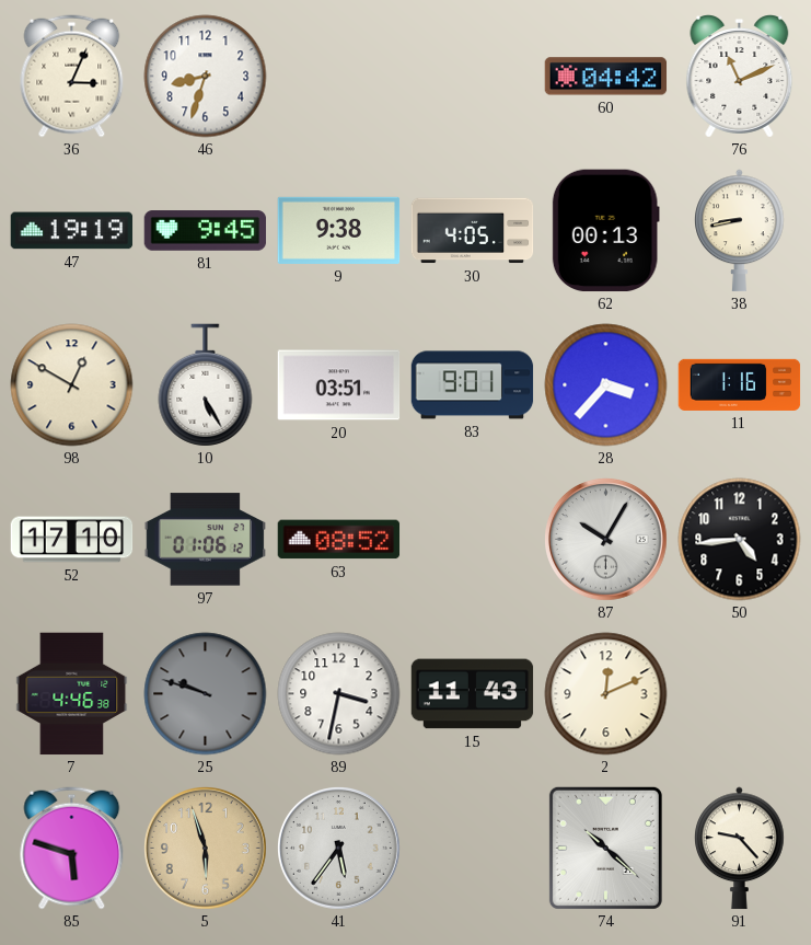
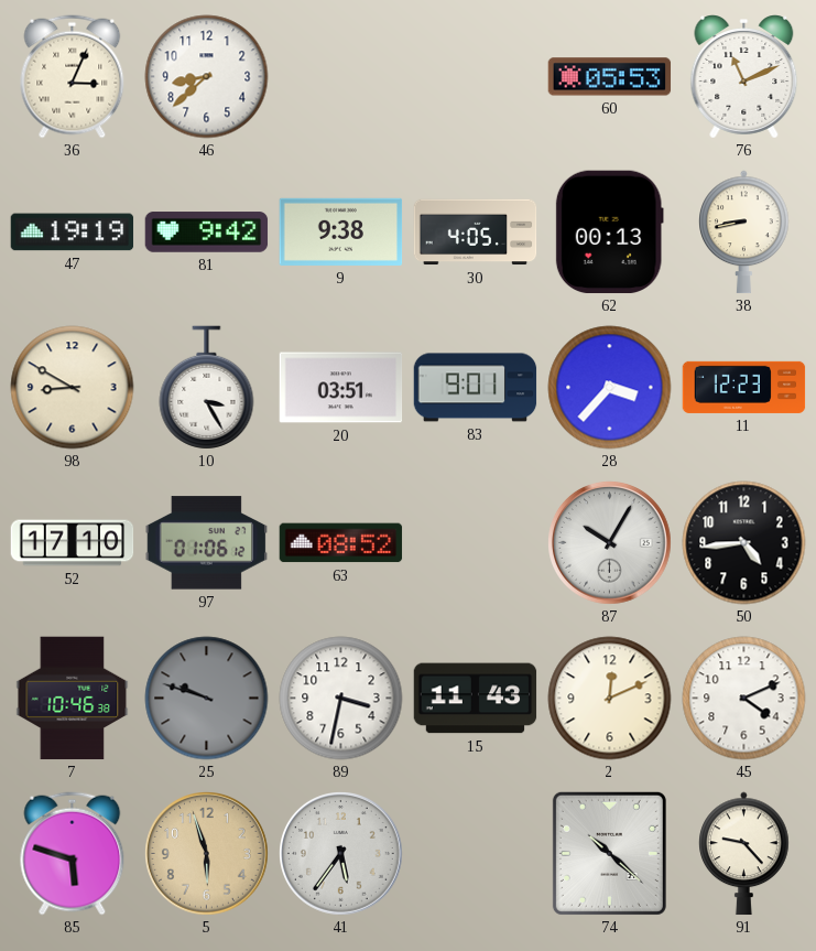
46: 8:33 -> 8:38 (207, 77)
60: 04:42 -> 05:53 (610, 77)
81: 9:45 -> 9:42 (207, 233)
98: 12:50 -> 8:50 (73, 388)
10: 5:25 -> 3:25 (207, 388)
11: 1:16 -> 12:23 (744, 387)
7: 4:46 -> 10:46 (73, 699)
45: none -> 4:11 (744, 699)
